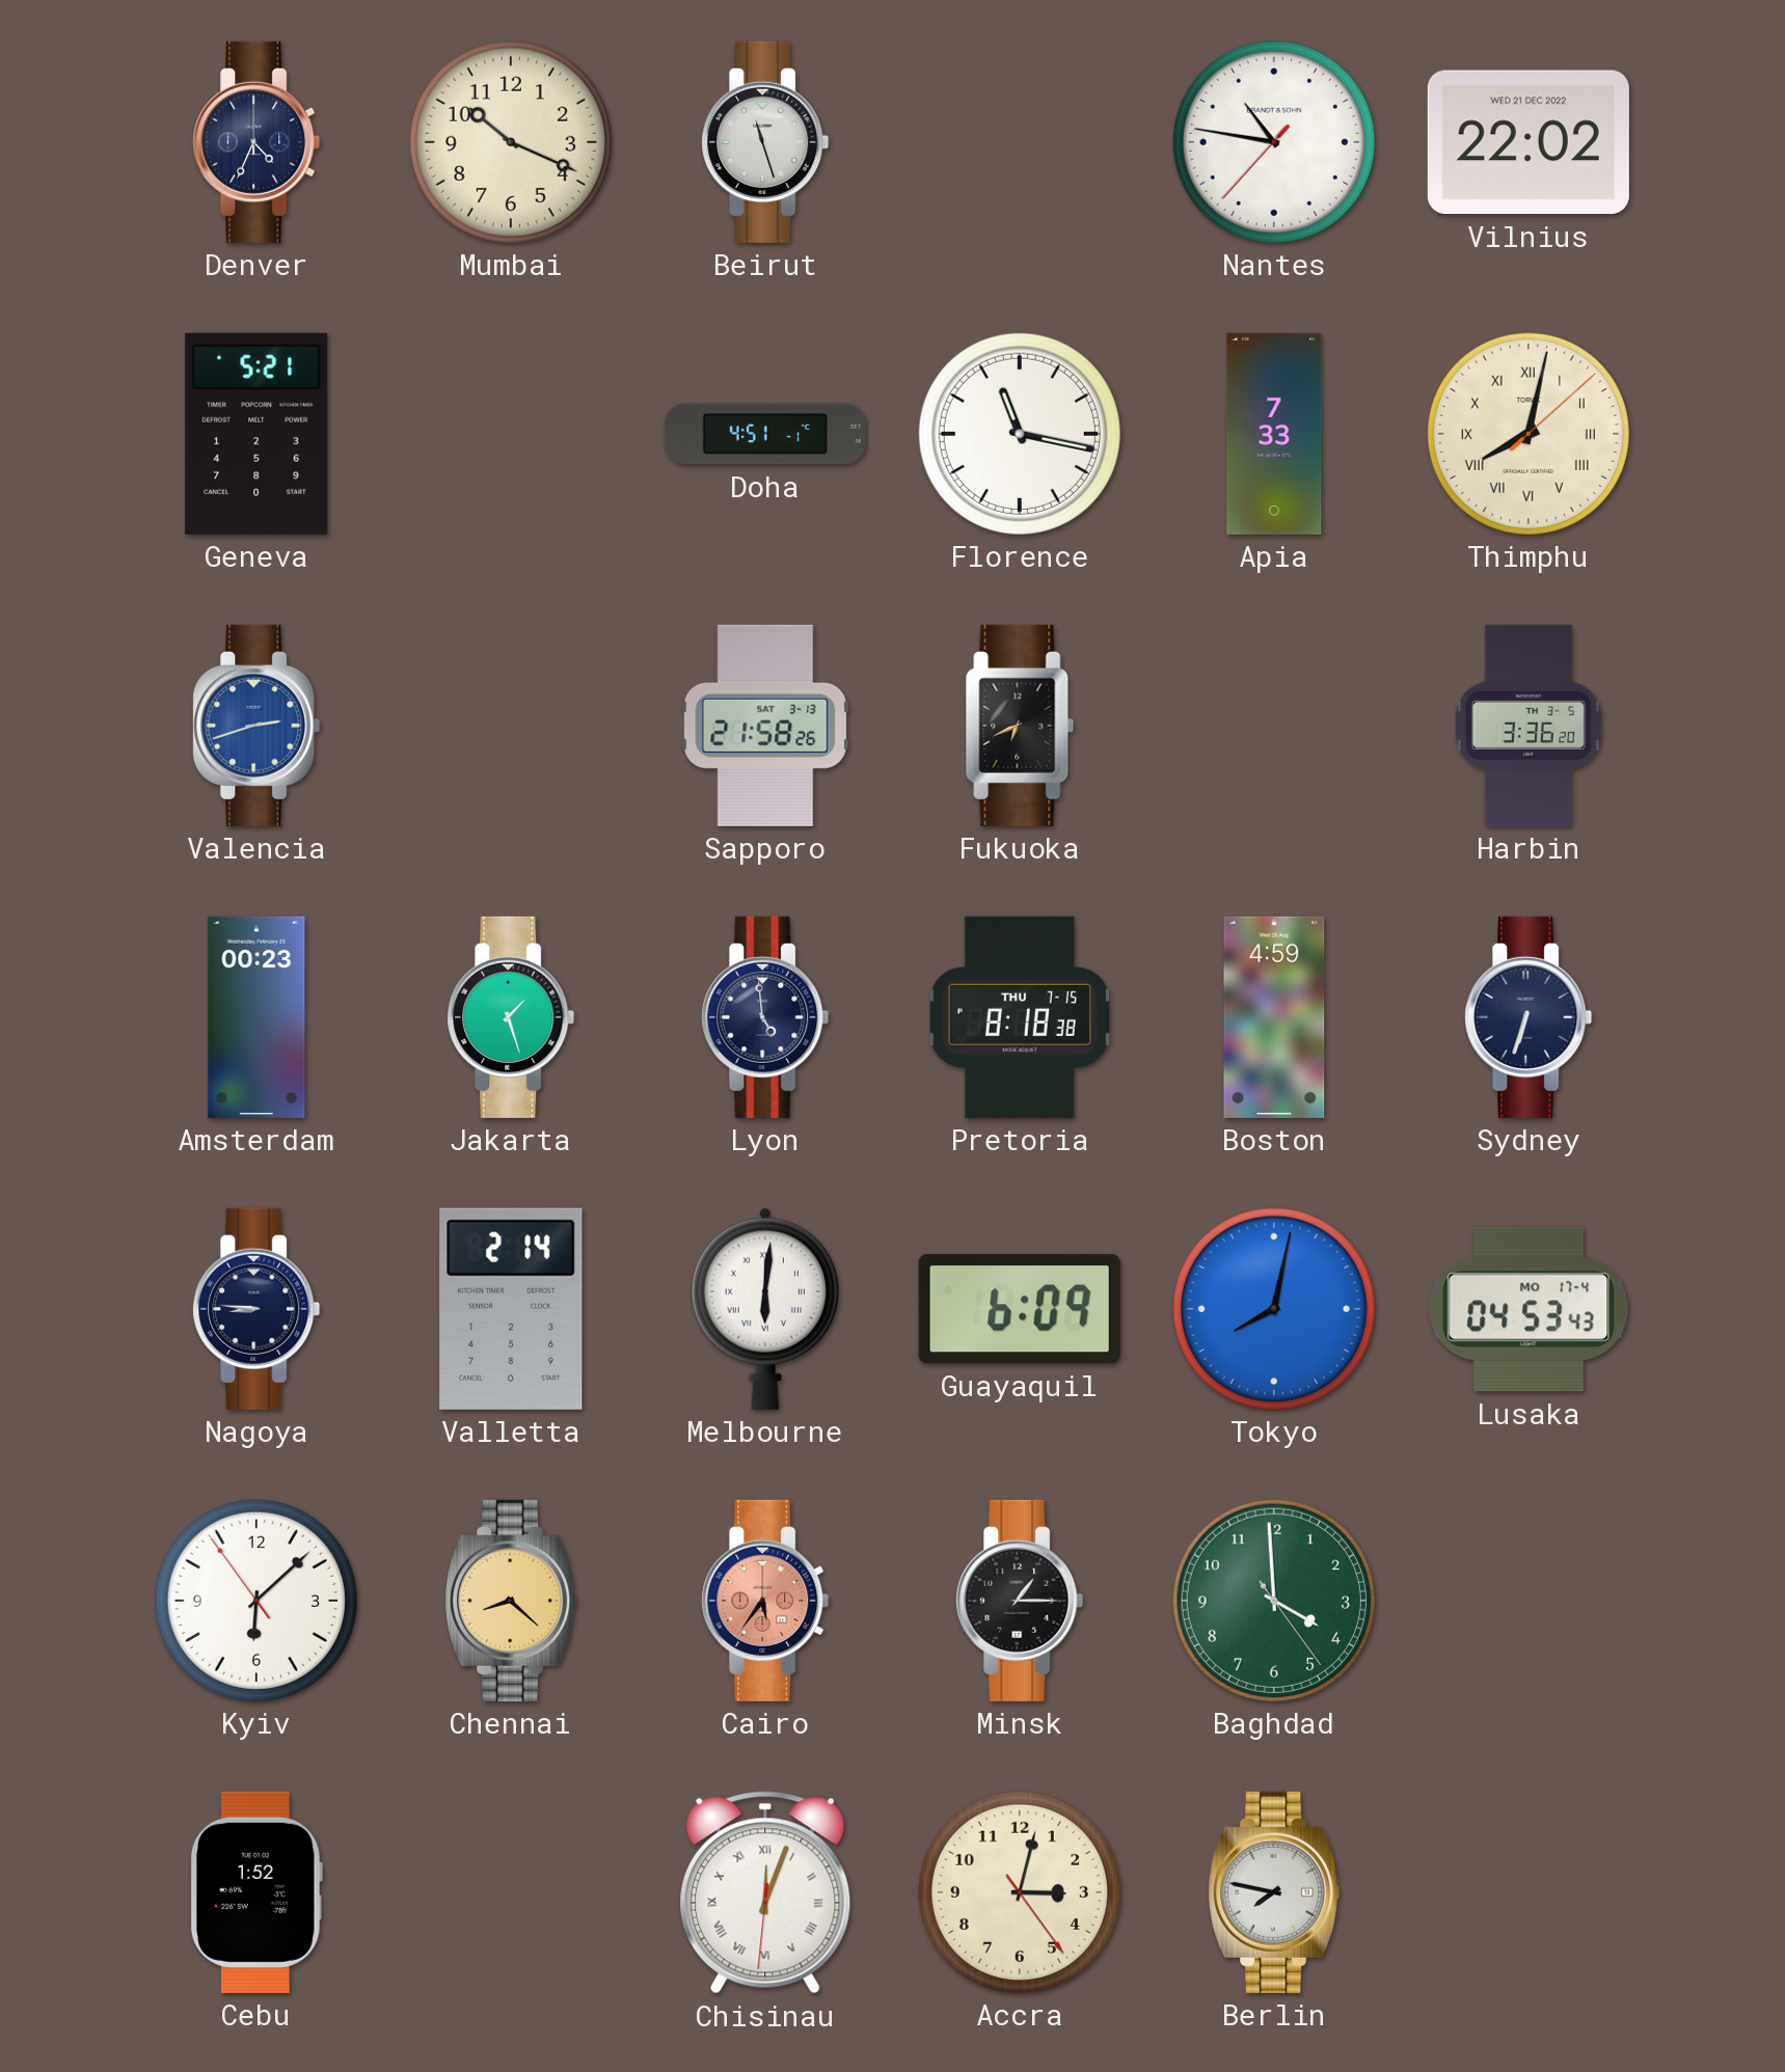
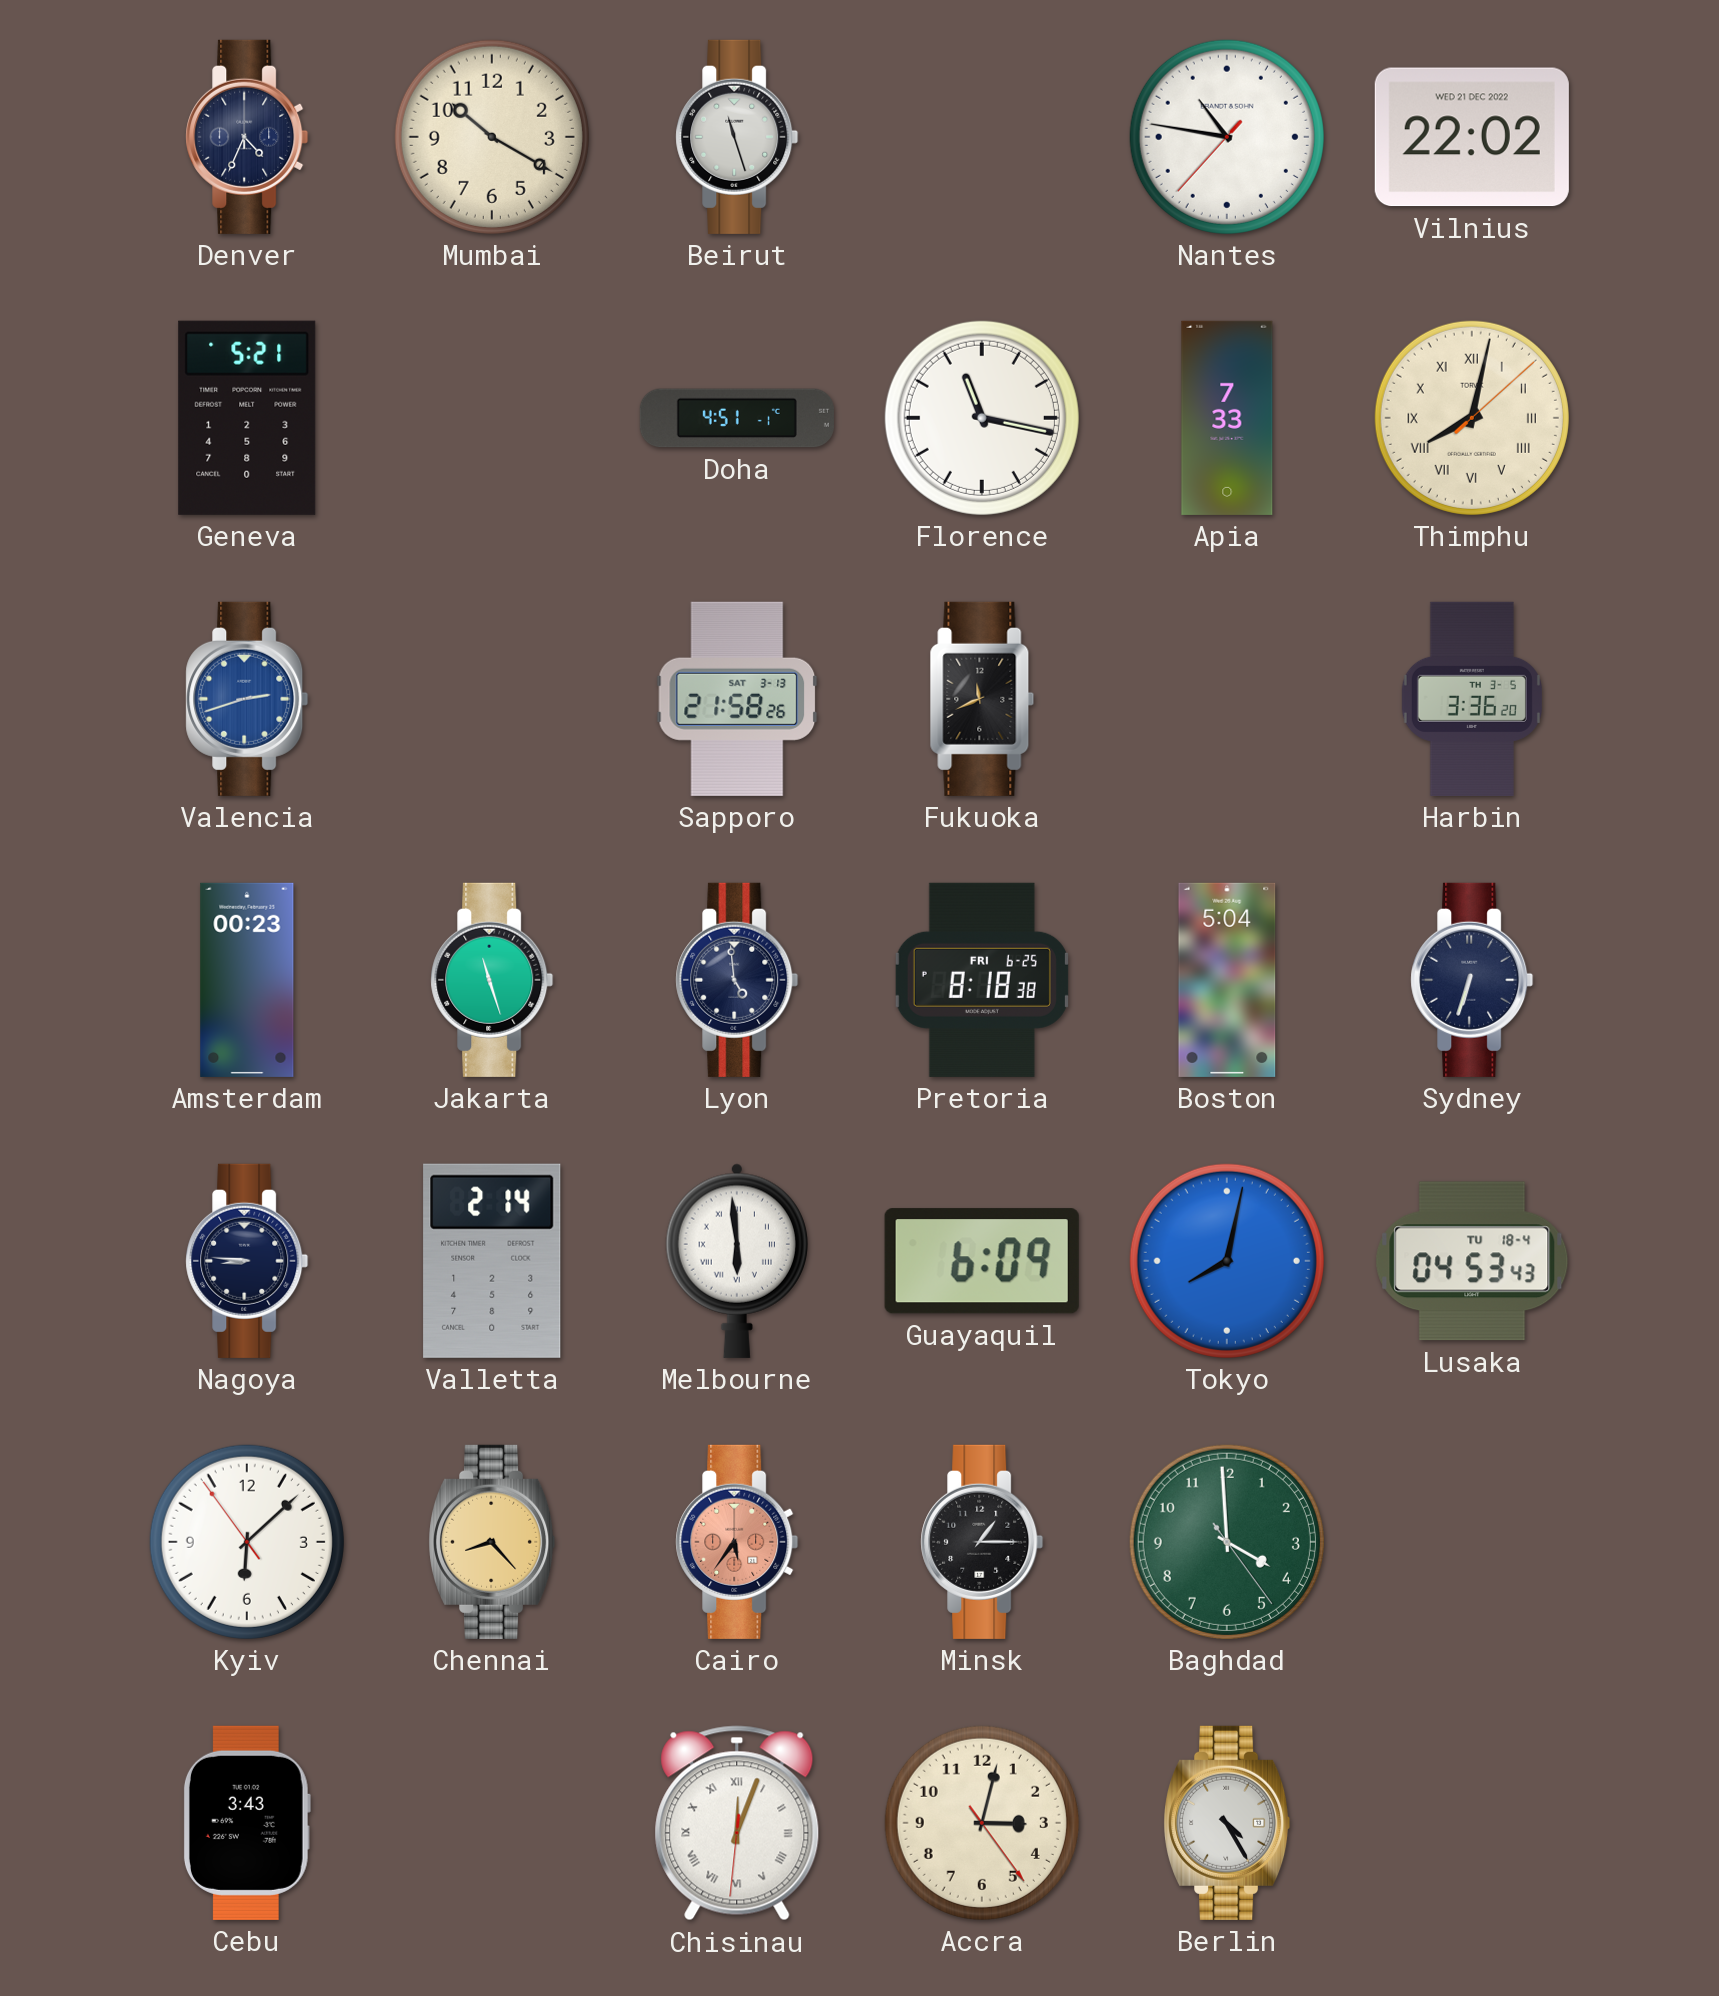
Mumbai: 10:19 -> 10:20 (492, 137)
Fukuoka: 6:41 -> 11:41 (982, 699)
Jakarta: 1:27 -> 11:27 (492, 980)
Pretoria date: THU 7-15 -> FRI 6-25 (982, 980)
Boston: 4:59 -> 5:04 (1227, 980)
Melbourne: 6:01 -> 5:59 (737, 1261)
Lusaka date: MO 17-4 -> TU 18-4 (1472, 1261)
Chennai: 8:22 -> 8:23 (493, 1542)
Cebu: 1:52 -> 3:43 (247, 1823)
Berlin: 7:47 -> 4:25 (1228, 1823)
